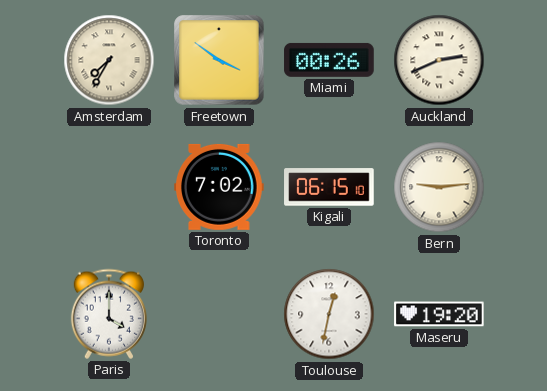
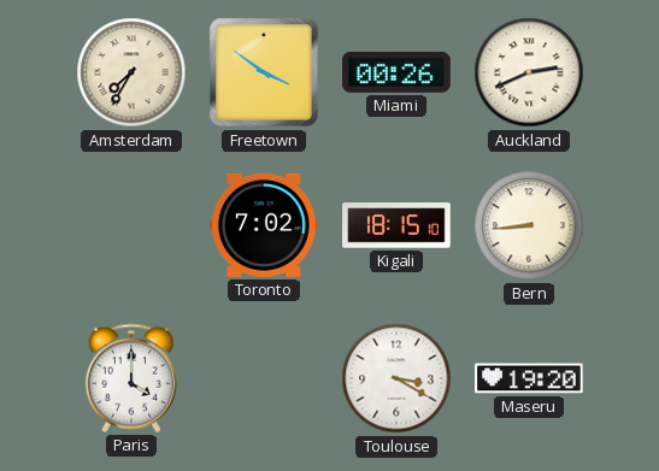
Kigali: 06:15 -> 18:15 (396, 225)
Bern: 9:14 -> 8:44 (529, 225)
Toulouse: 12:32 -> 3:20 (396, 378)
